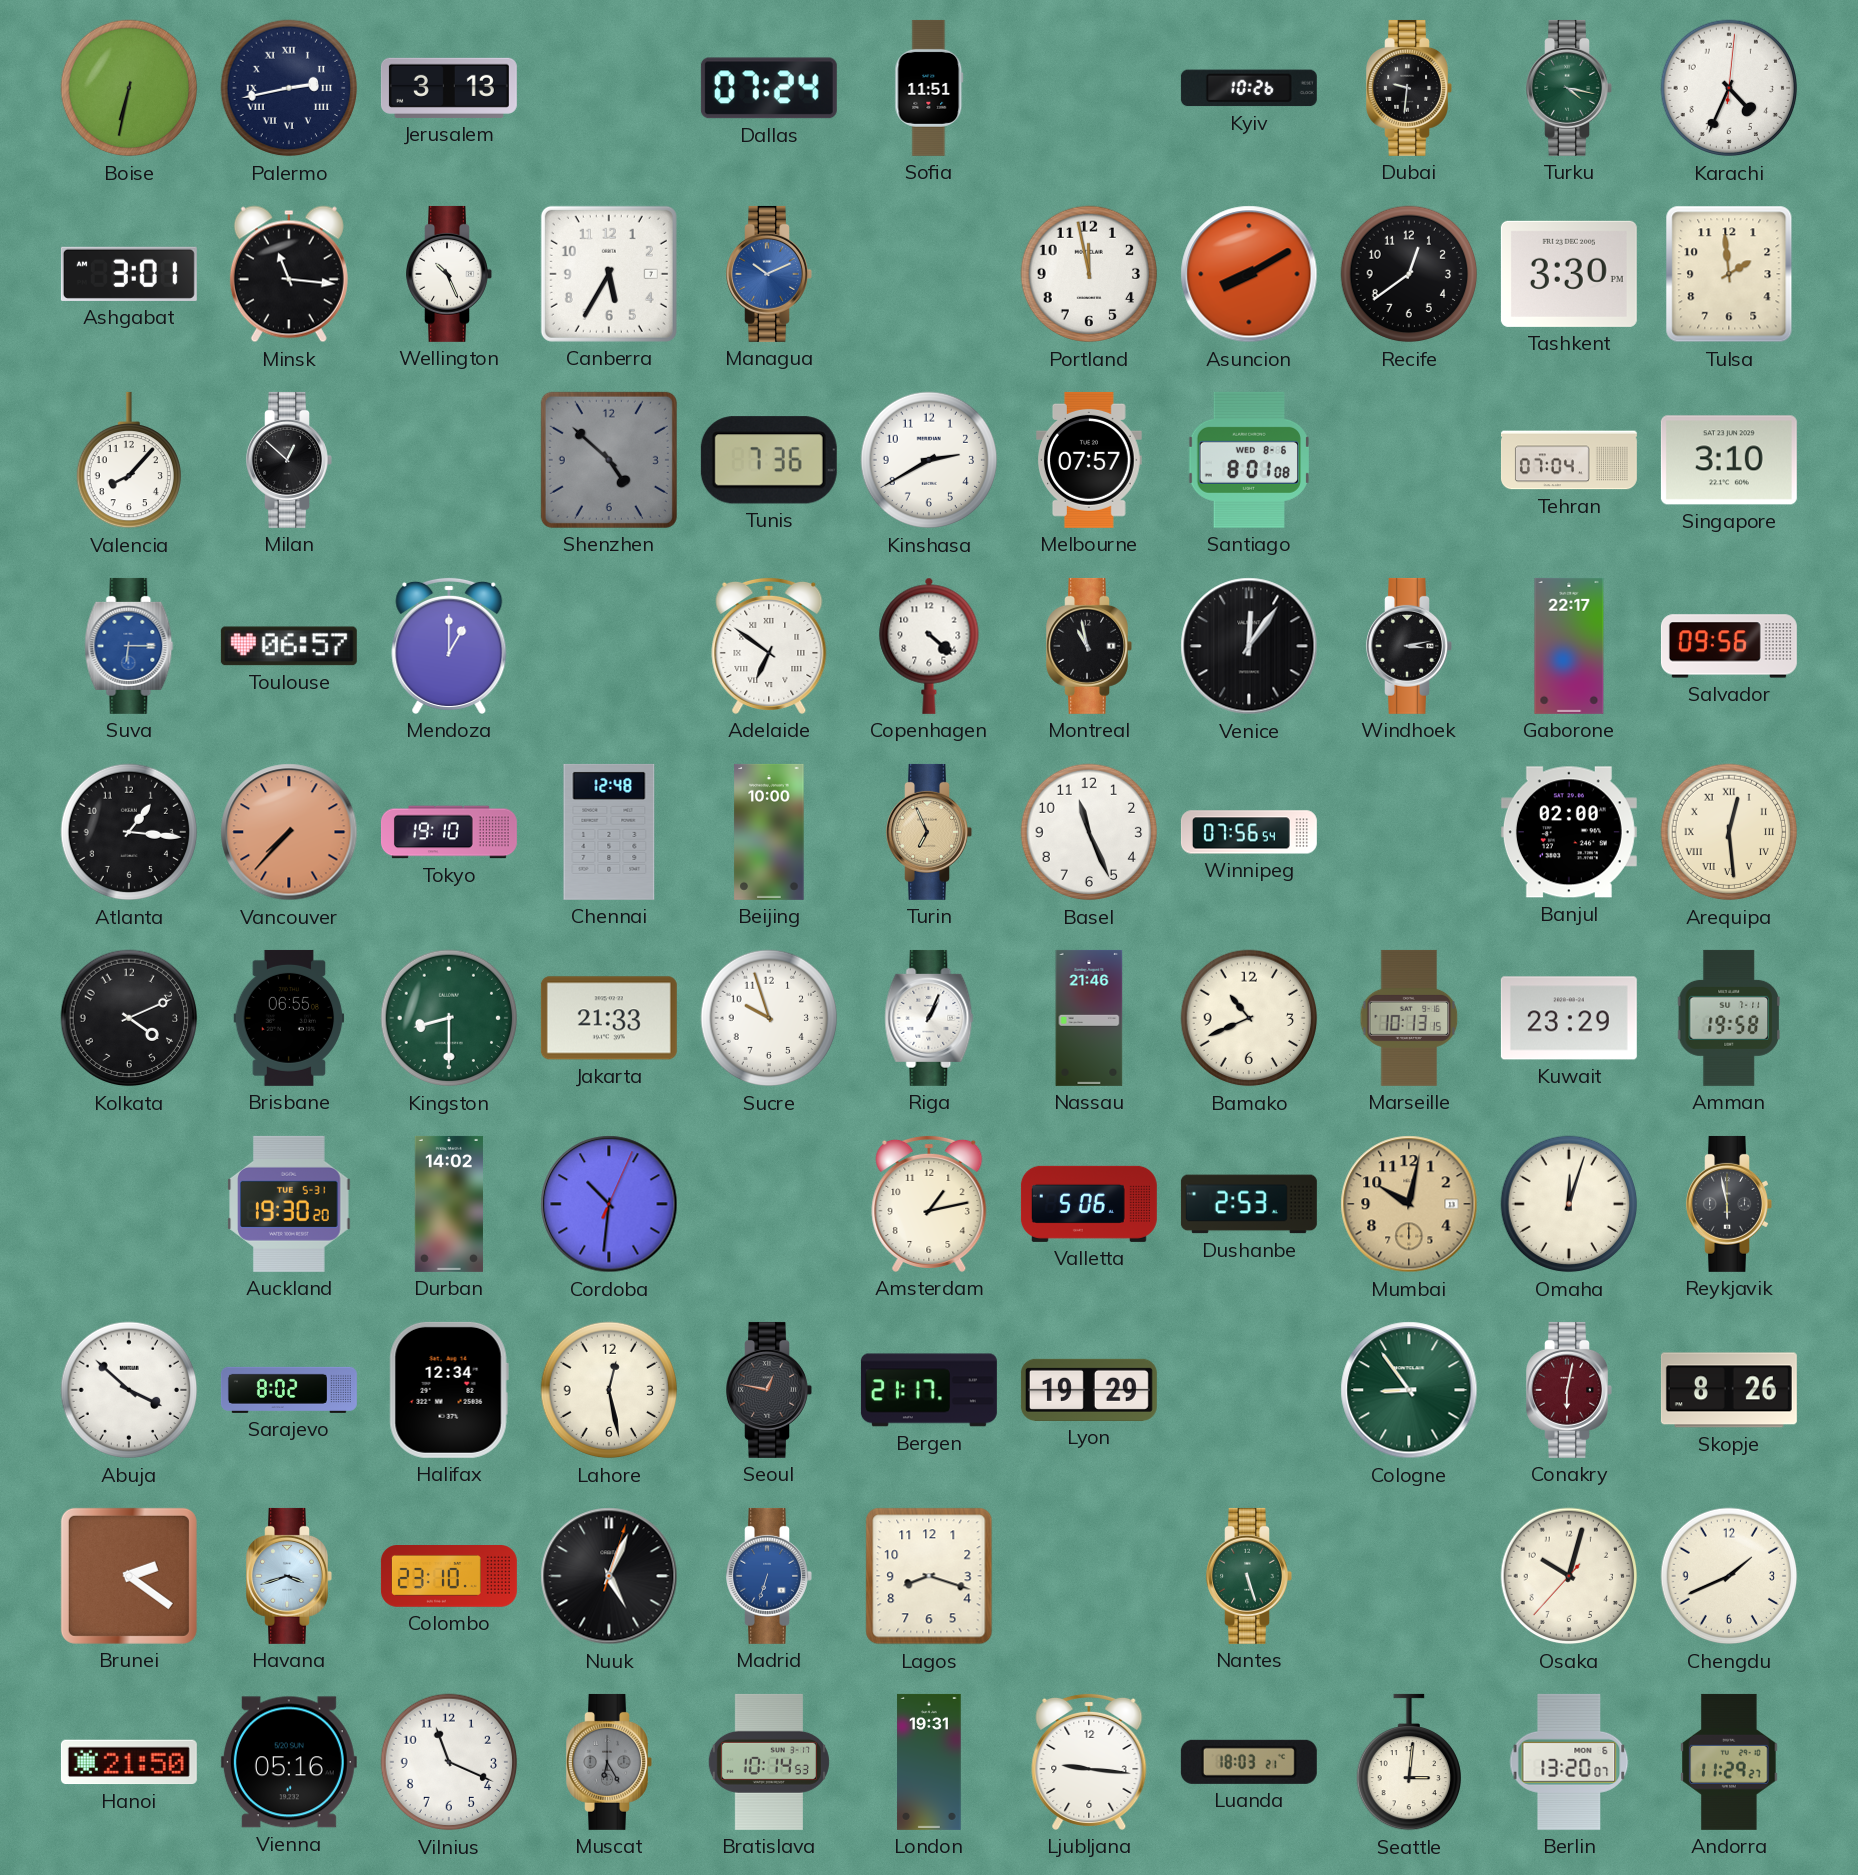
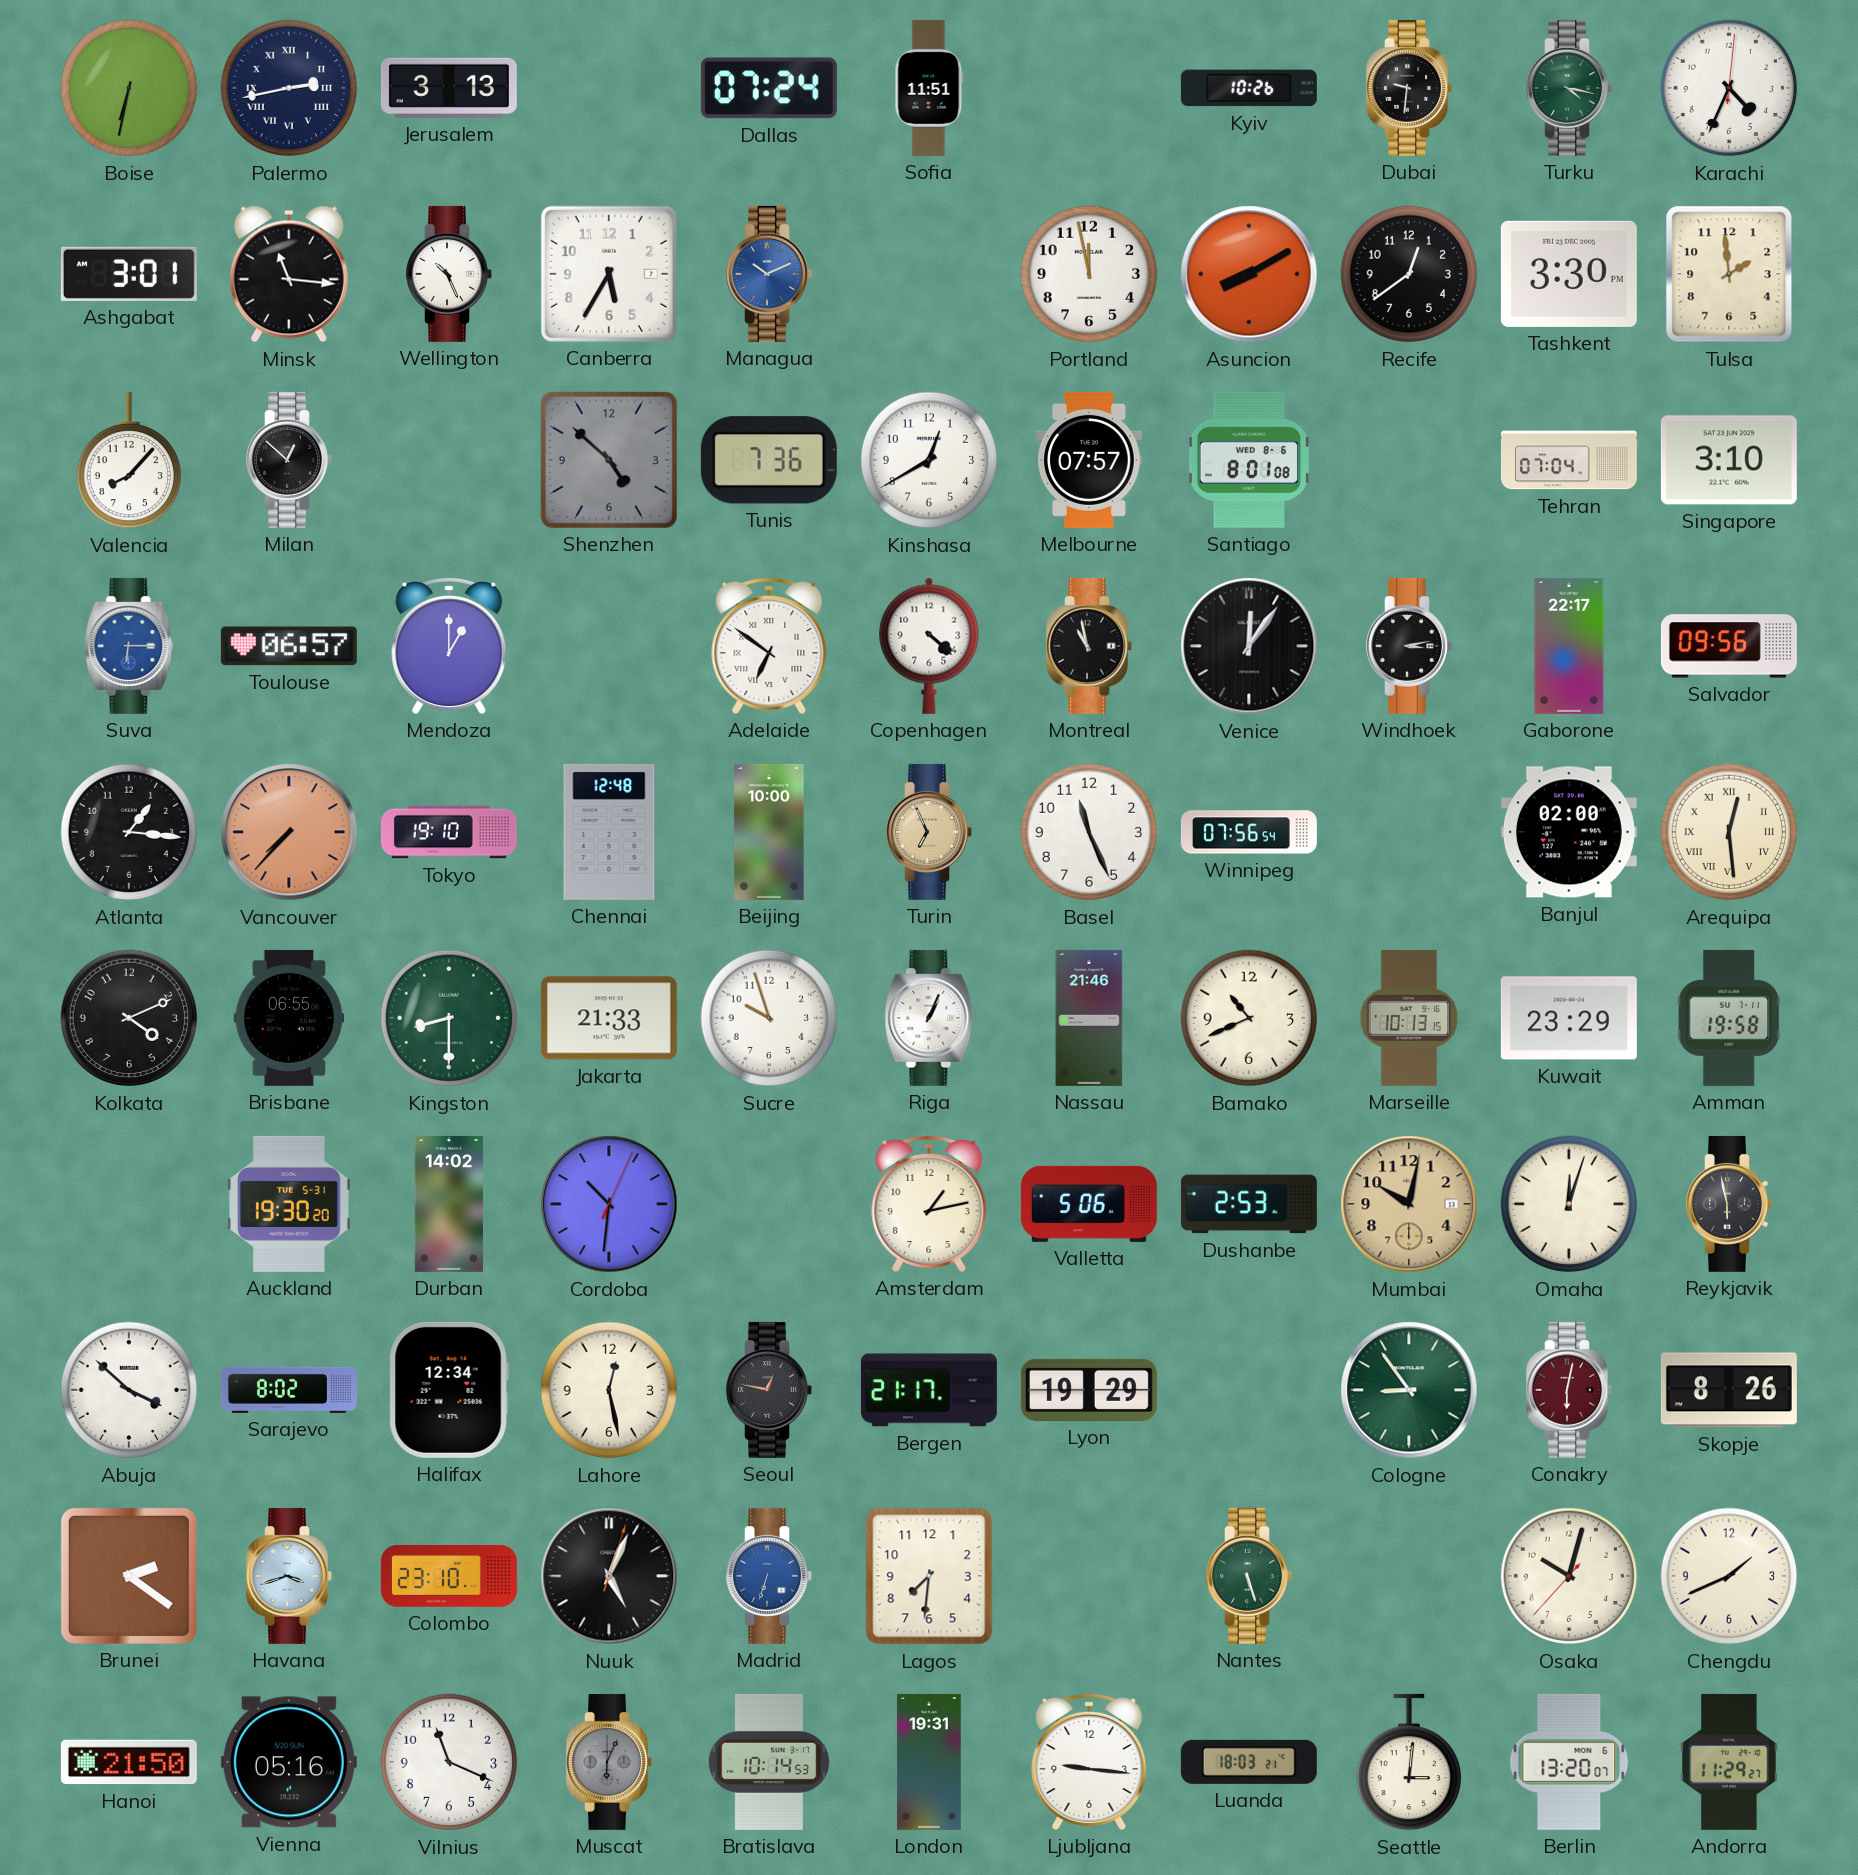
Kinshasa: 2:40 -> 12:40 (929, 460)
Lagos: 8:18 -> 7:31 (929, 1576)
Muscat: 6:25 -> 6:04 (609, 1762)
